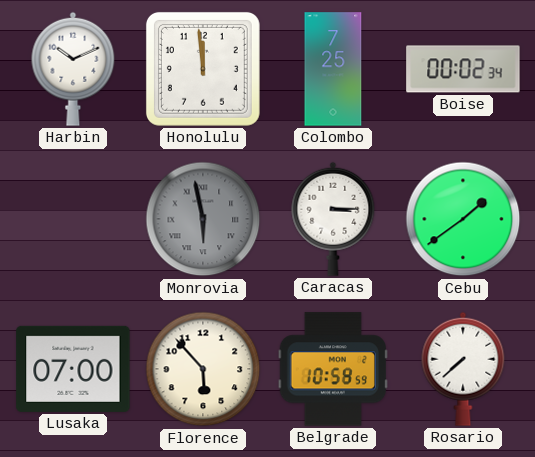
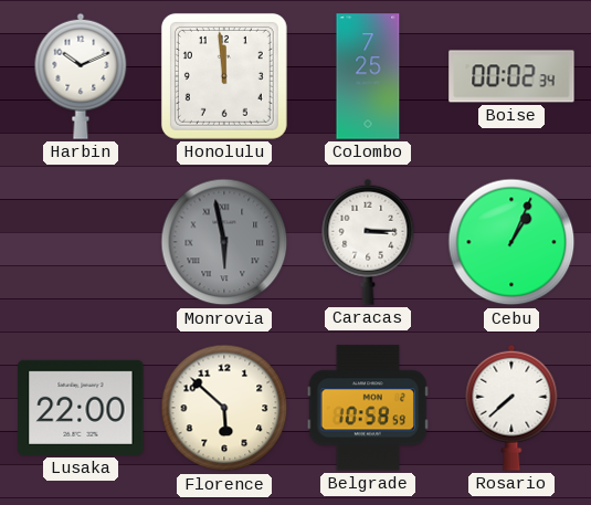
Cebu: 1:39 -> 1:04 (511, 242)
Lusaka: 07:00 -> 22:00 (81, 408)
Florence: 5:53 -> 5:52 (224, 408)
